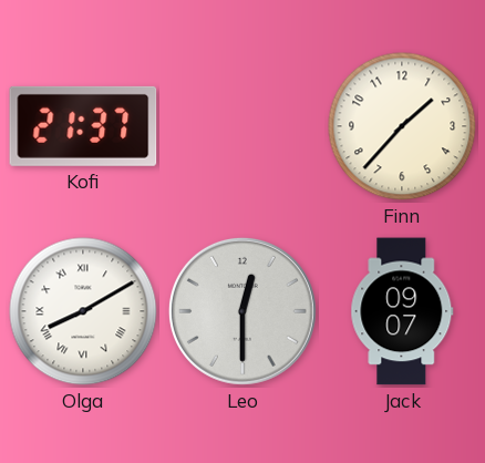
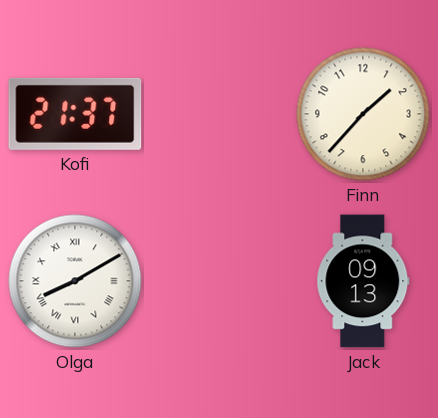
Leo: 12:30 -> none (242, 311)
Jack: 09:07 -> 09:13 (363, 281)
